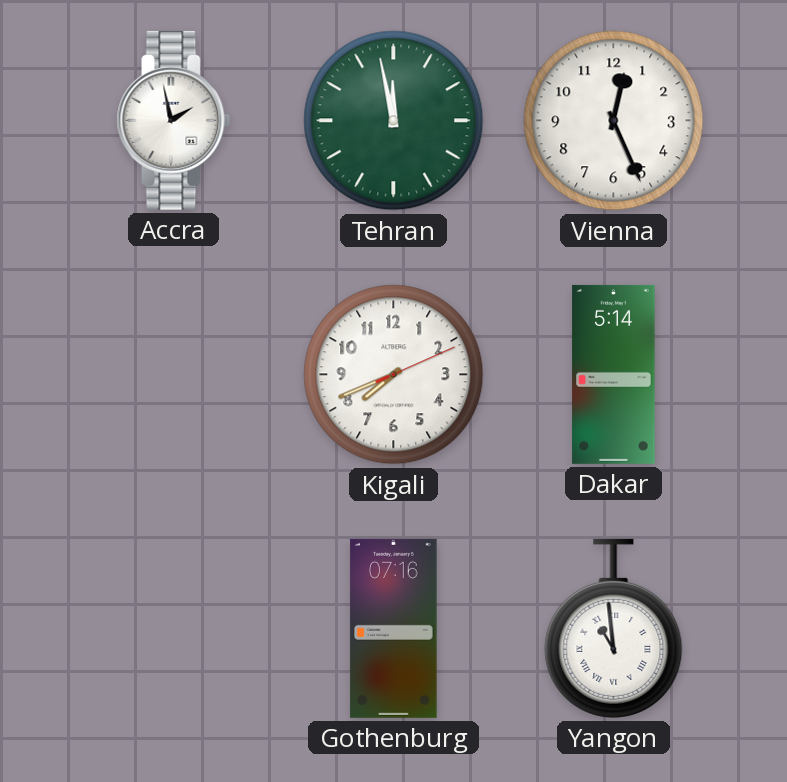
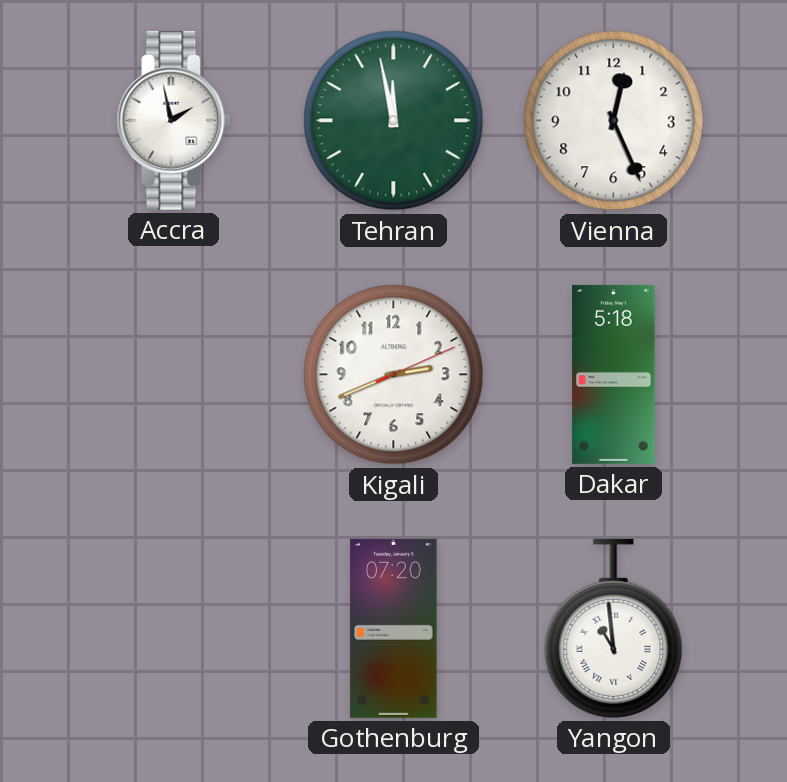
Kigali: 7:41 -> 2:41 (394, 375)
Dakar: 5:14 -> 5:18 (614, 374)
Gothenburg: 07:16 -> 07:20 (394, 628)
